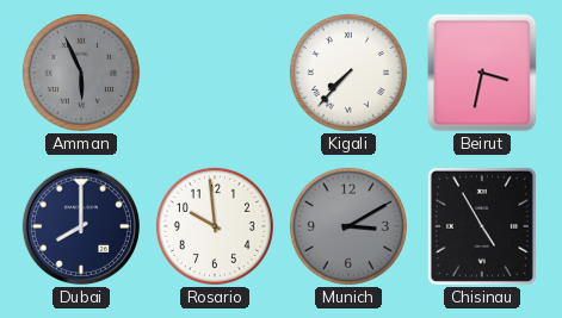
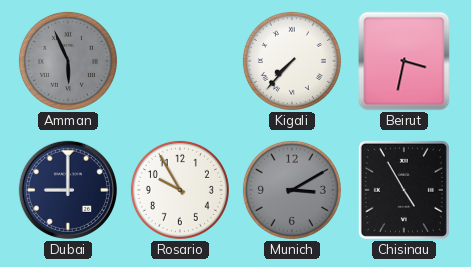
Dubai: 8:00 -> 9:00 (68, 190)
Rosario: 9:59 -> 9:55 (180, 190)
